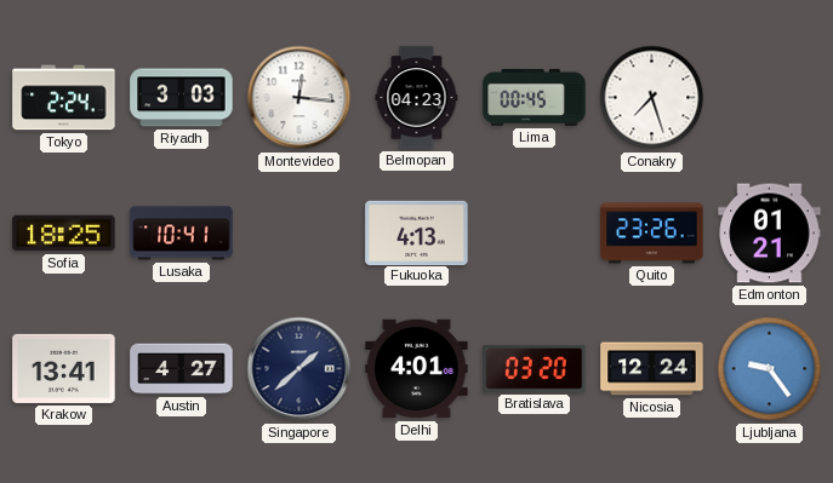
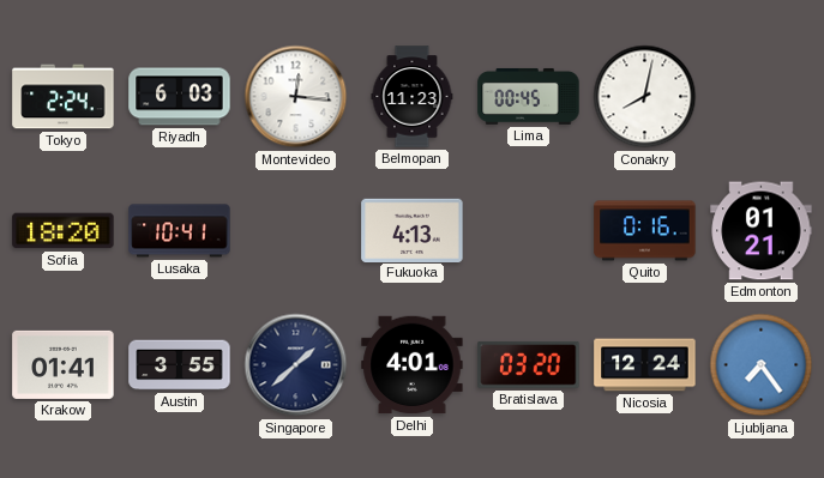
Riyadh: 3:03 -> 6:03 (180, 97)
Belmopan: 04:23 -> 11:23 (413, 97)
Conakry: 7:27 -> 8:02 (645, 97)
Sofia: 18:25 -> 18:20 (64, 231)
Quito: 23:26 -> 0:16 (645, 231)
Krakow: 13:41 -> 01:41 (64, 364)
Austin: 4:27 -> 3:55 (180, 365)
Ljubljana: 9:24 -> 7:24 (762, 365)
